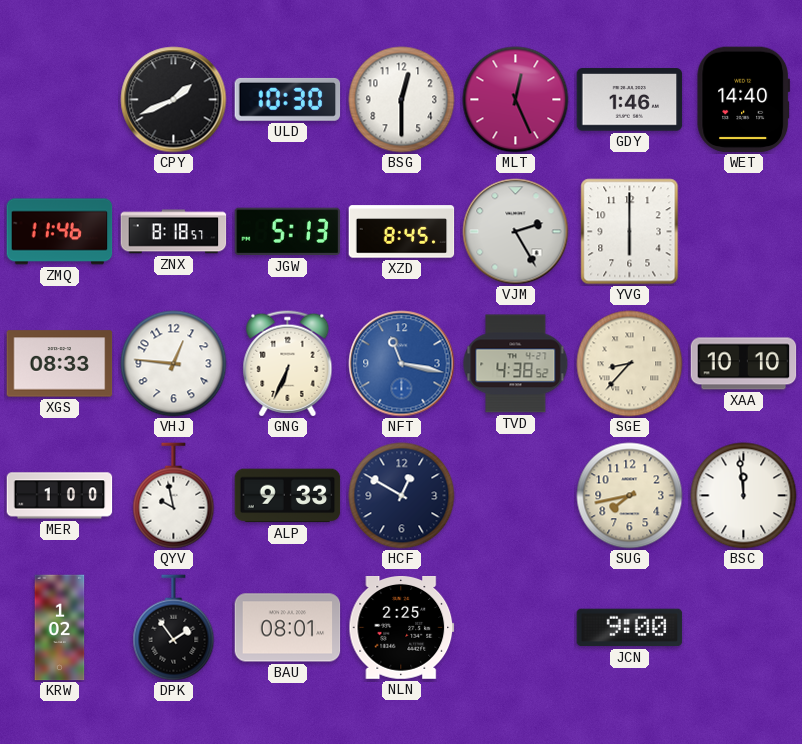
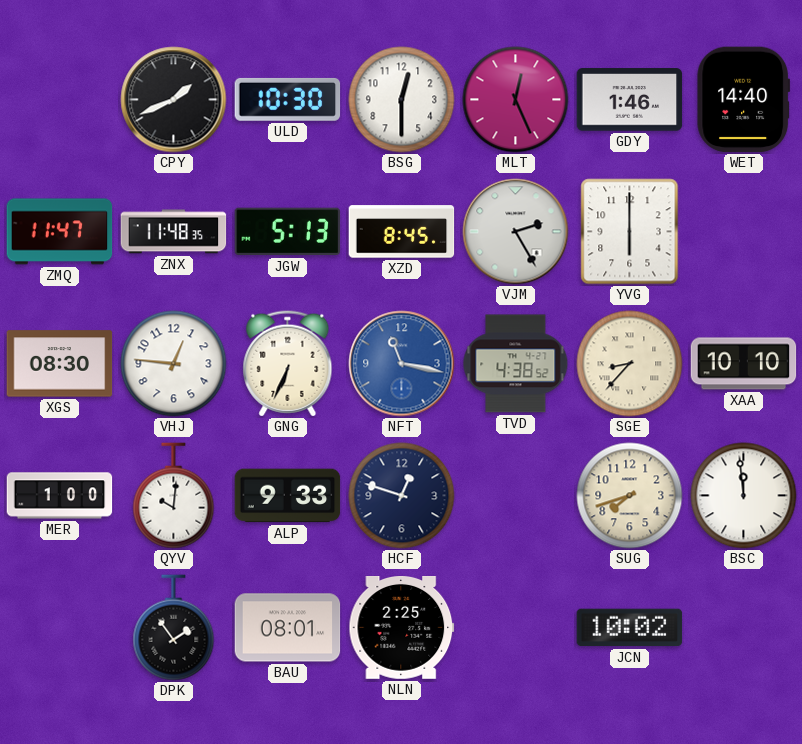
ZMQ: 11:46 -> 11:47 (60, 232)
ZNX: 8:18 -> 11:48 (174, 232)
XGS: 08:33 -> 08:30 (60, 364)
QYV: 9:58 -> 10:01 (174, 496)
HCF: 12:50 -> 12:48 (402, 496)
SUG: 7:43 -> 7:42 (630, 496)
KRW: 1:02 -> none (60, 628)
JCN: 9:00 -> 10:02 (630, 628)
